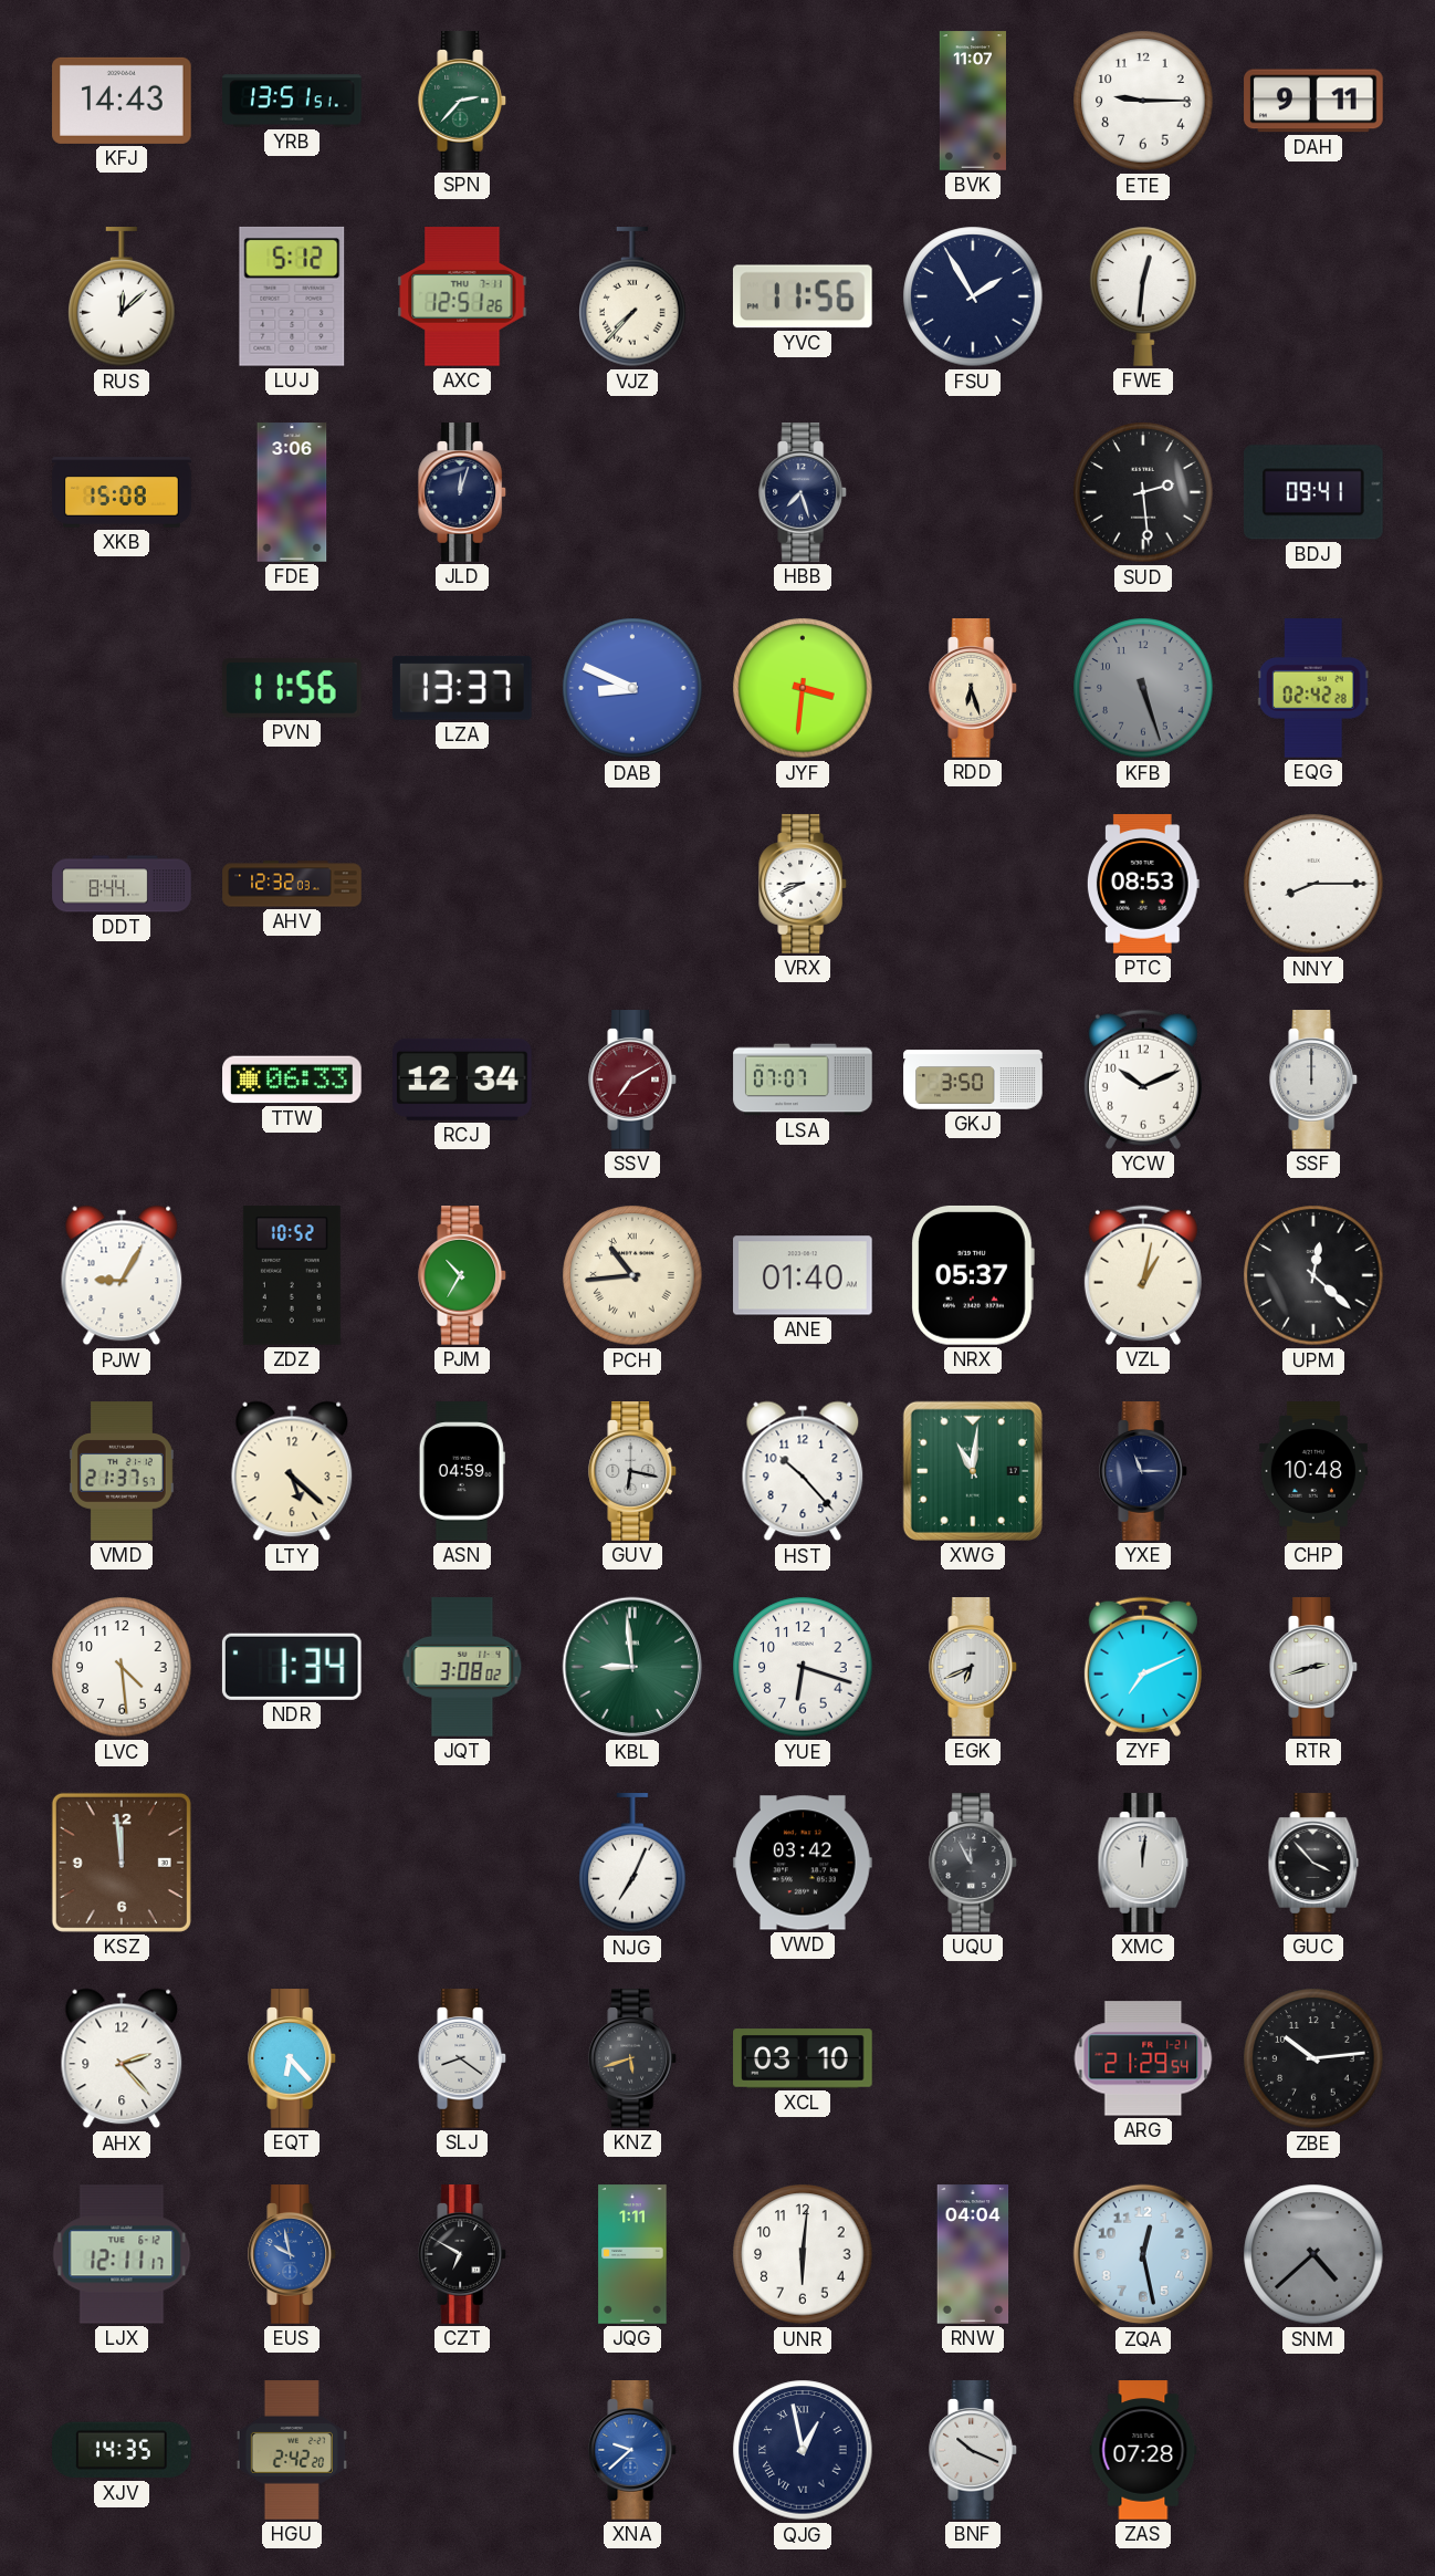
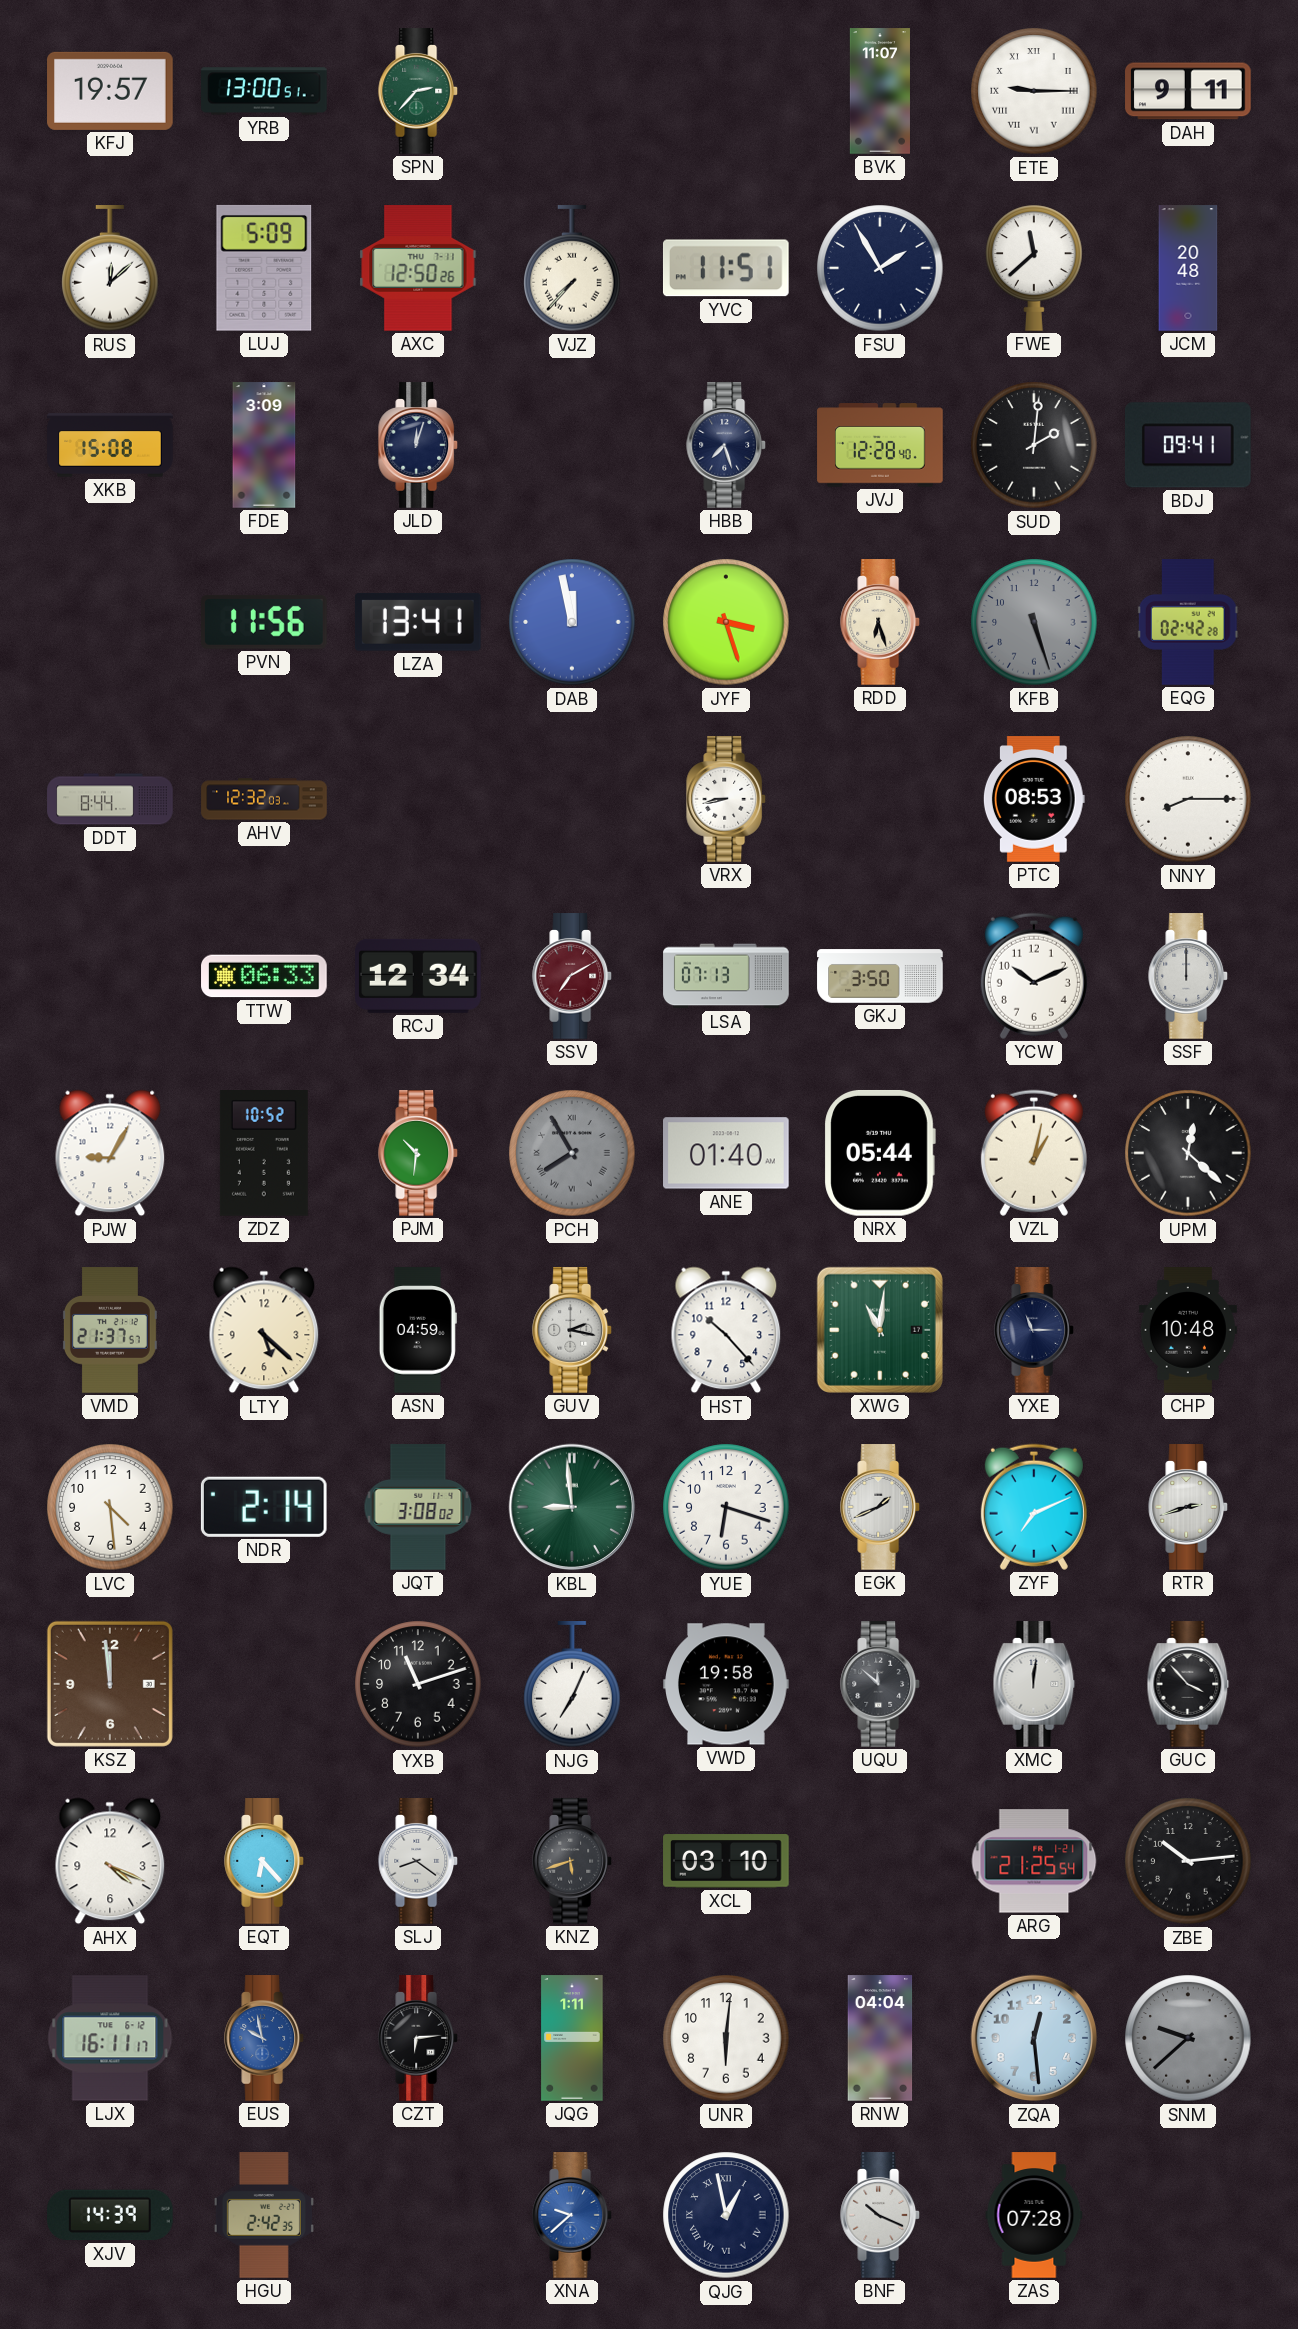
KFJ: 14:43 -> 19:57 (110, 91)
YRB: 13:51 -> 13:00 (264, 91)
ETE numerals: Arabic -> Roman (1034, 91)
LUJ: 5:12 -> 5:09 (264, 268)
AXC: 12:51 -> 12:50 (418, 269)
YVC: 11:56 -> 11:51 (726, 268)
FWE: 12:31 -> 11:38 (1034, 268)
JCM: none -> 20:48 (1188, 268)
FDE: 3:06 -> 3:09 (264, 445)
JVJ: none -> 12:28 (880, 445)
SUD: 2:29 -> 2:01 (1034, 445)
LZA: 13:37 -> 13:41 (418, 622)
DAB: 8:49 -> 11:58 (572, 622)
JYF: 3:31 -> 3:27 (726, 622)
VRX: 8:41 -> 8:43 (727, 799)
LSA: 07:07 -> 07:13 (726, 976)
PJM: 10:35 -> 10:31 (419, 1153)
PCH: 10:44 -> 7:55 (572, 1153)
PCH dial: cream -> grey (572, 1153)
NRX: 05:37 -> 05:44 (880, 1153)
GUV: 6:17 -> 2:17 (573, 1330)
NDR: 1:34 -> 2:14 (264, 1507)
EGK: 6:41 -> 1:41 (881, 1507)
YXB: none -> 11:12 (418, 1684)
VWD: 03:42 -> 19:58 (726, 1684)
UQU: 11:55 -> 11:52 (881, 1684)
AHX: 2:23 -> 4:19 (110, 1861)
ARG: 21:29 -> 21:25 (1034, 1861)
LJX: 12:11 -> 16:11 (110, 2038)
CZT: 6:50 -> 6:14 (419, 2038)
ZQA: 12:28 -> 12:29 (1034, 2038)
SNM: 4:38 -> 9:38 (1188, 2038)
XJV: 14:35 -> 14:39 (111, 2215)
HGU: 2:42:20 -> 2:42:35 (264, 2215)
